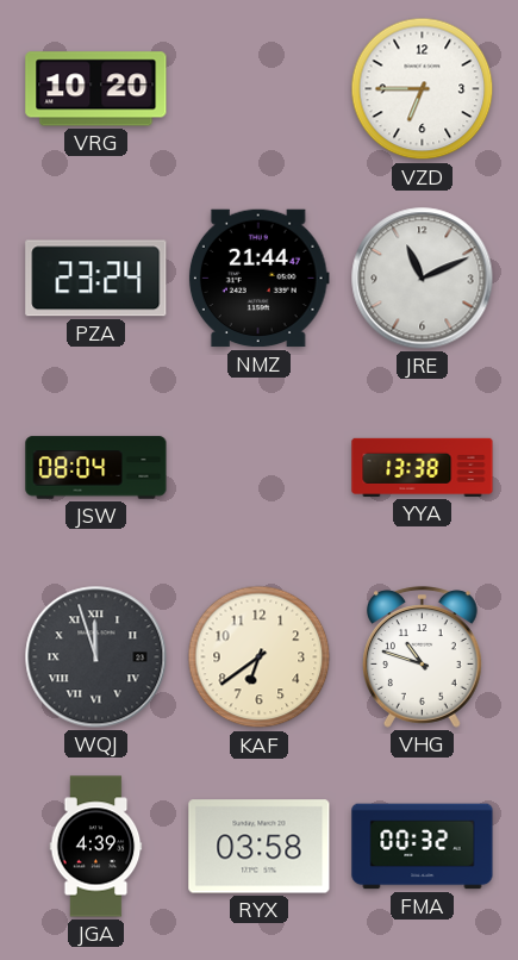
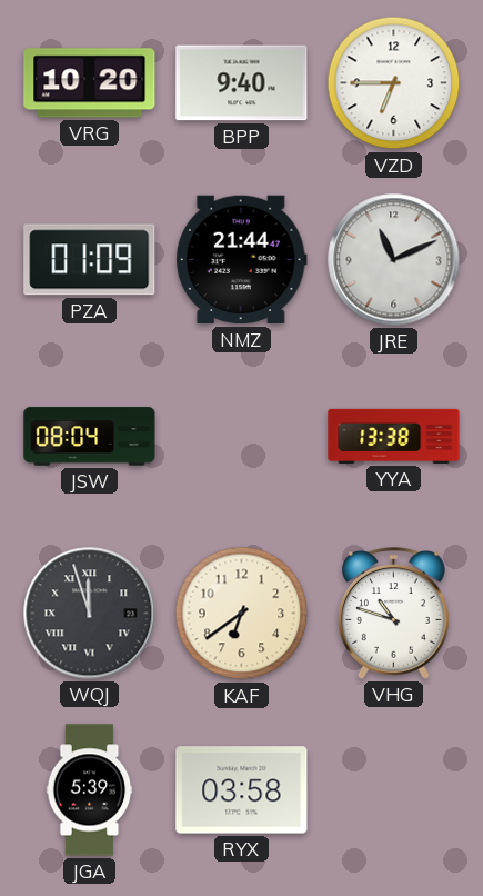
BPP: none -> 9:40 (242, 83)
PZA: 23:24 -> 01:09 (90, 260)
JGA: 4:39 -> 5:39 (90, 790)
FMA: 00:32 -> none (423, 847)
